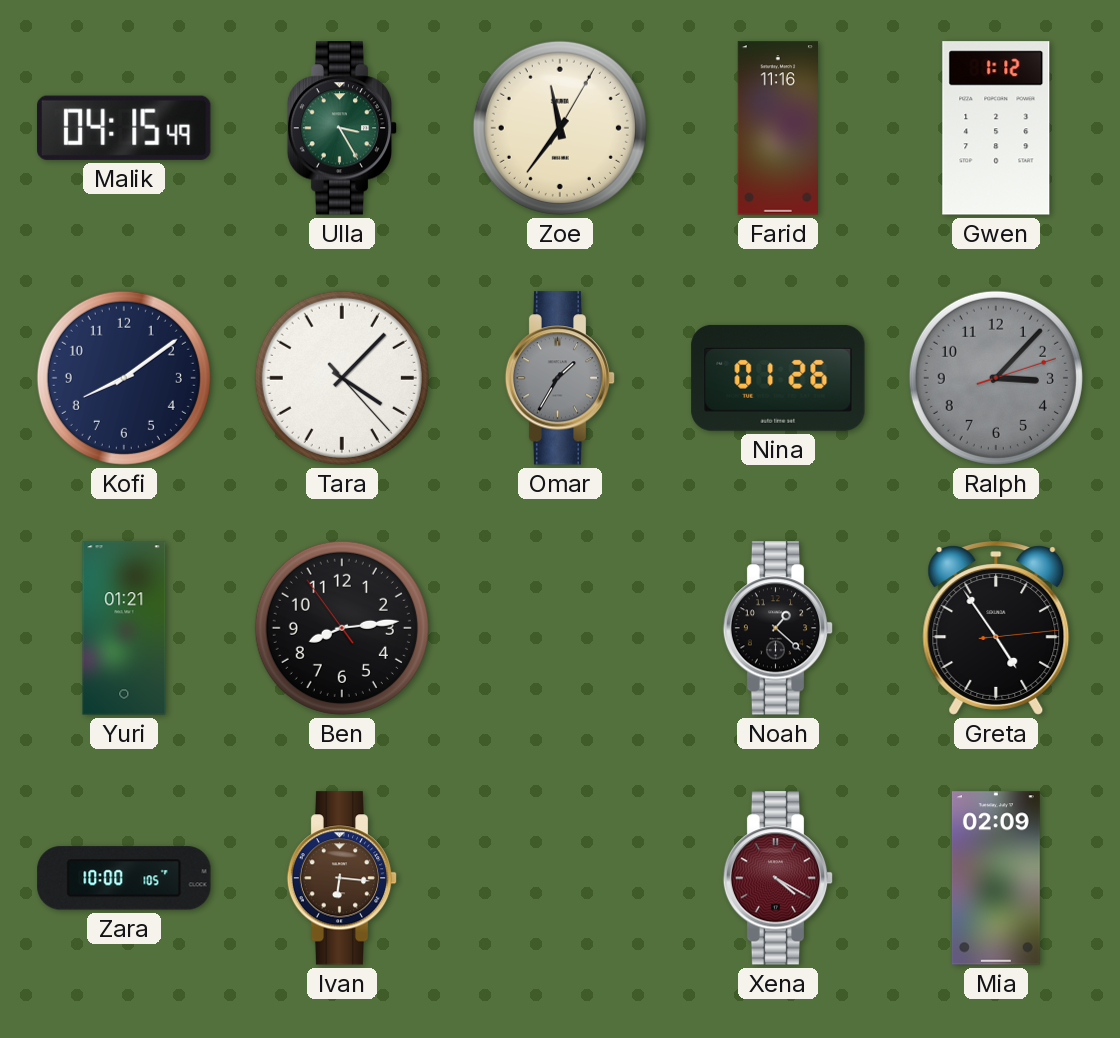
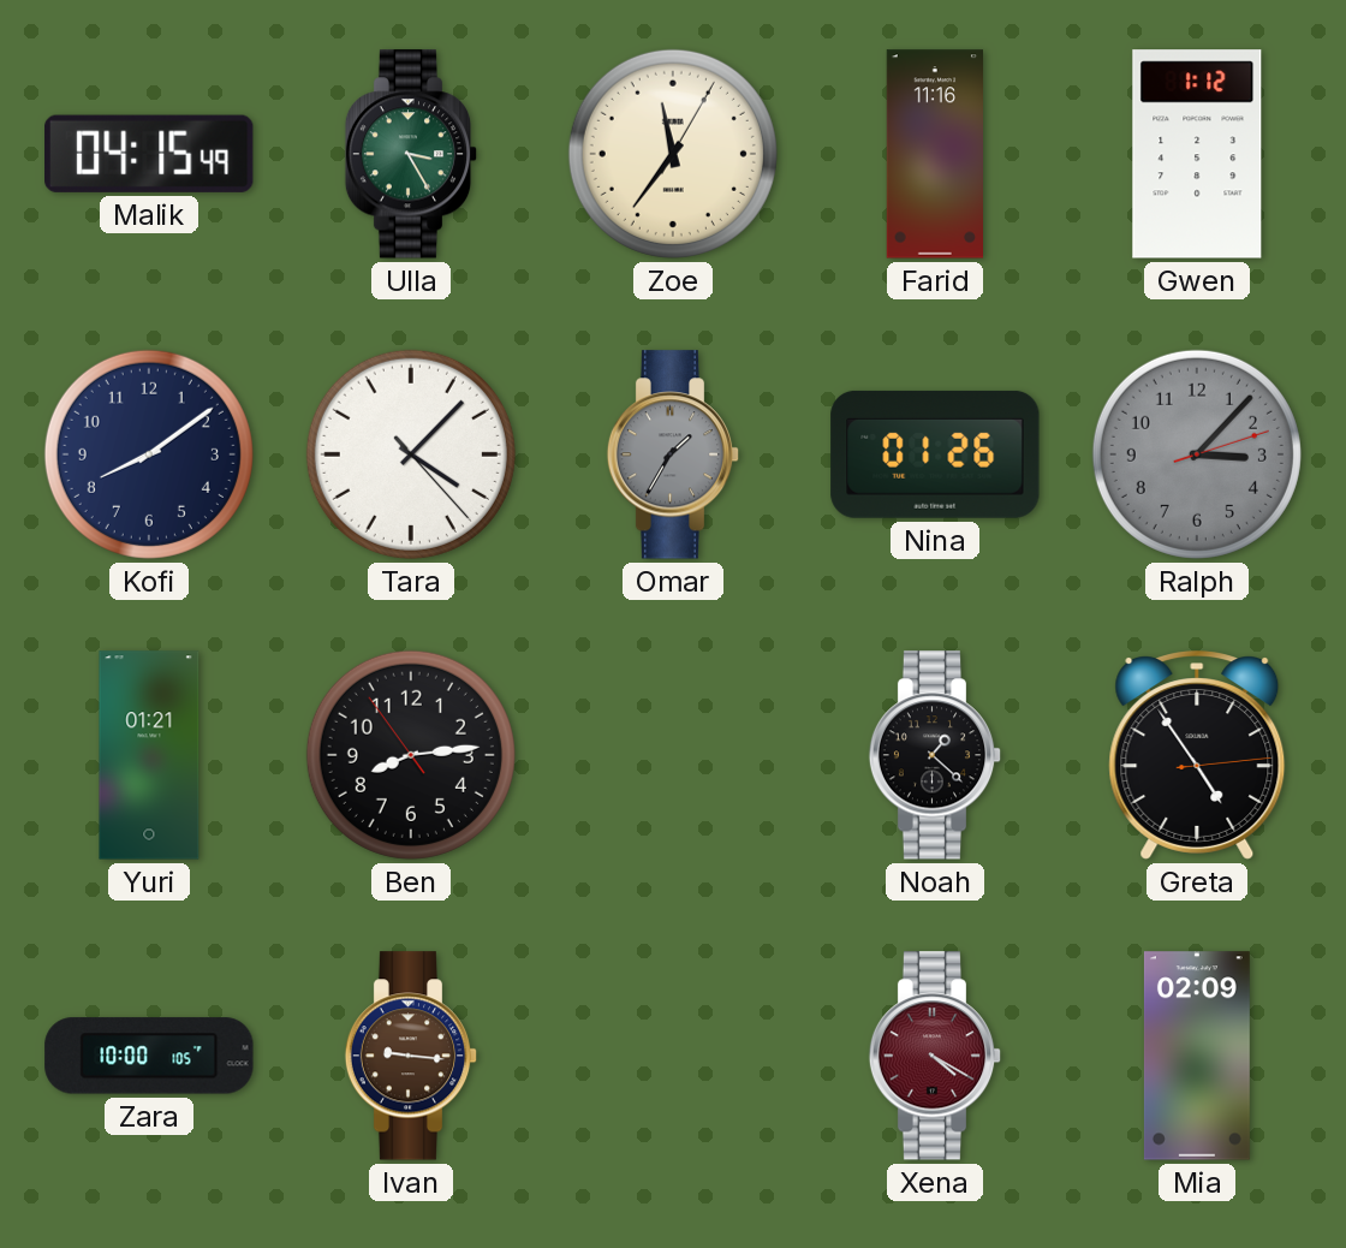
Ivan: 6:16 -> 9:16 (411, 1056)
